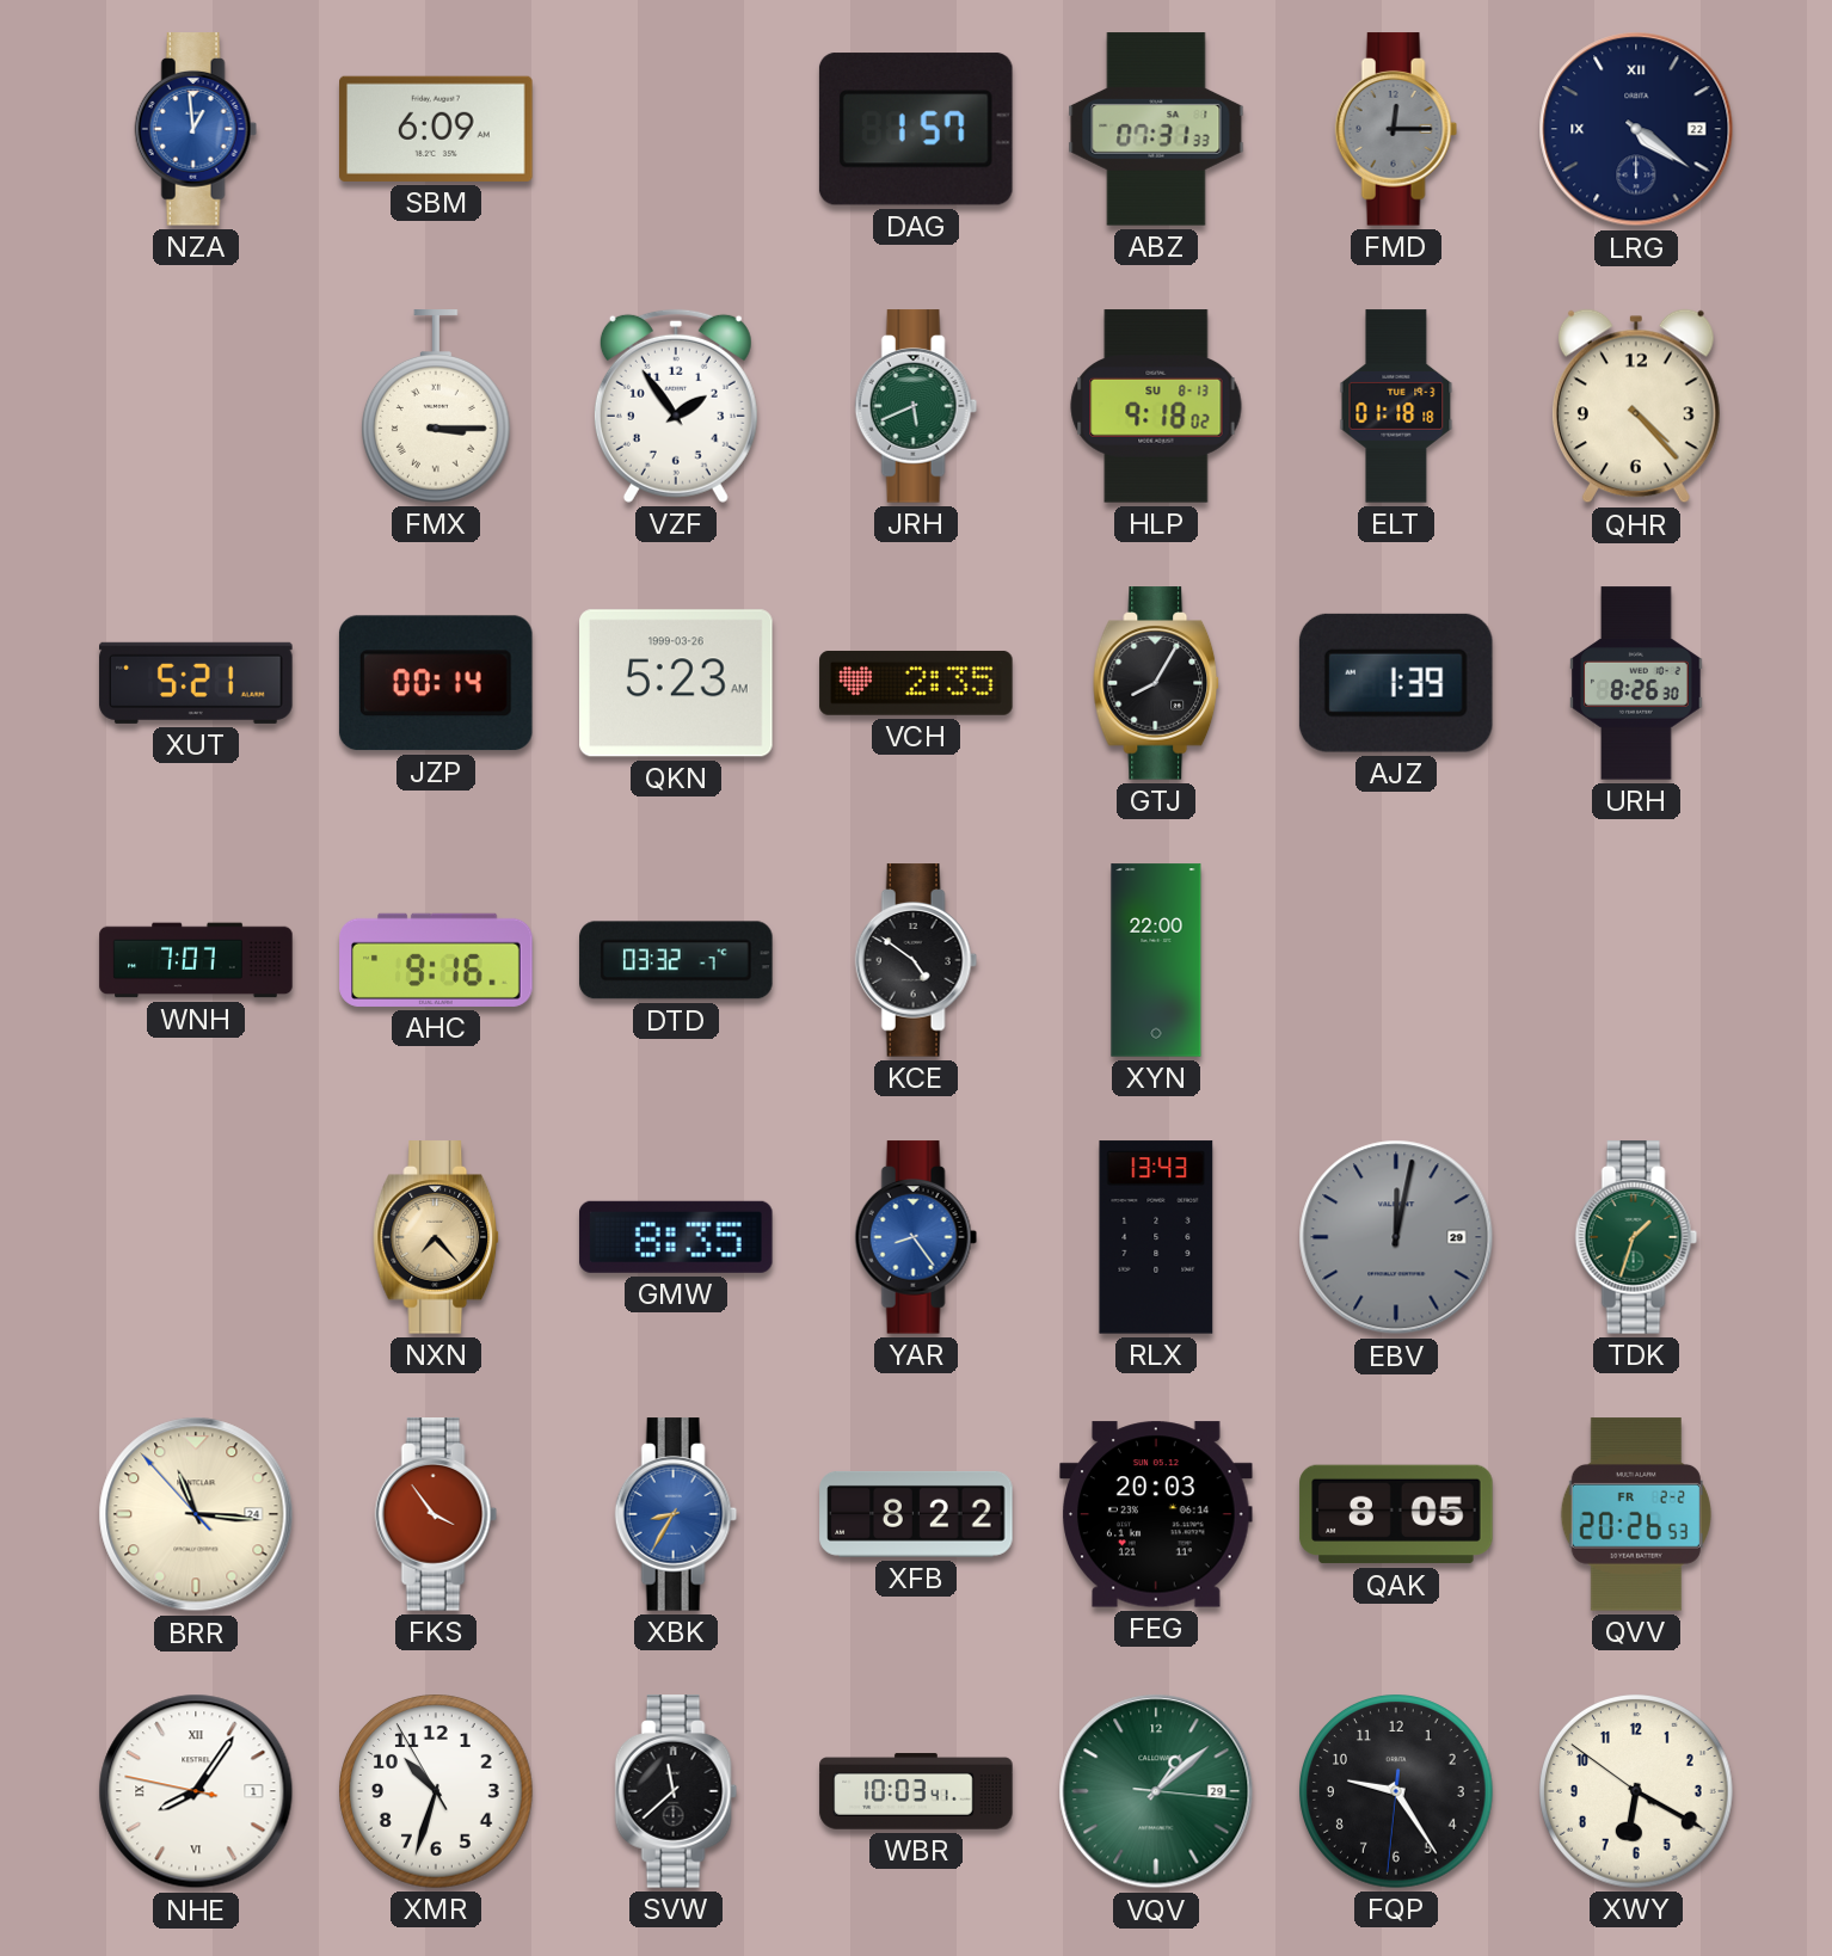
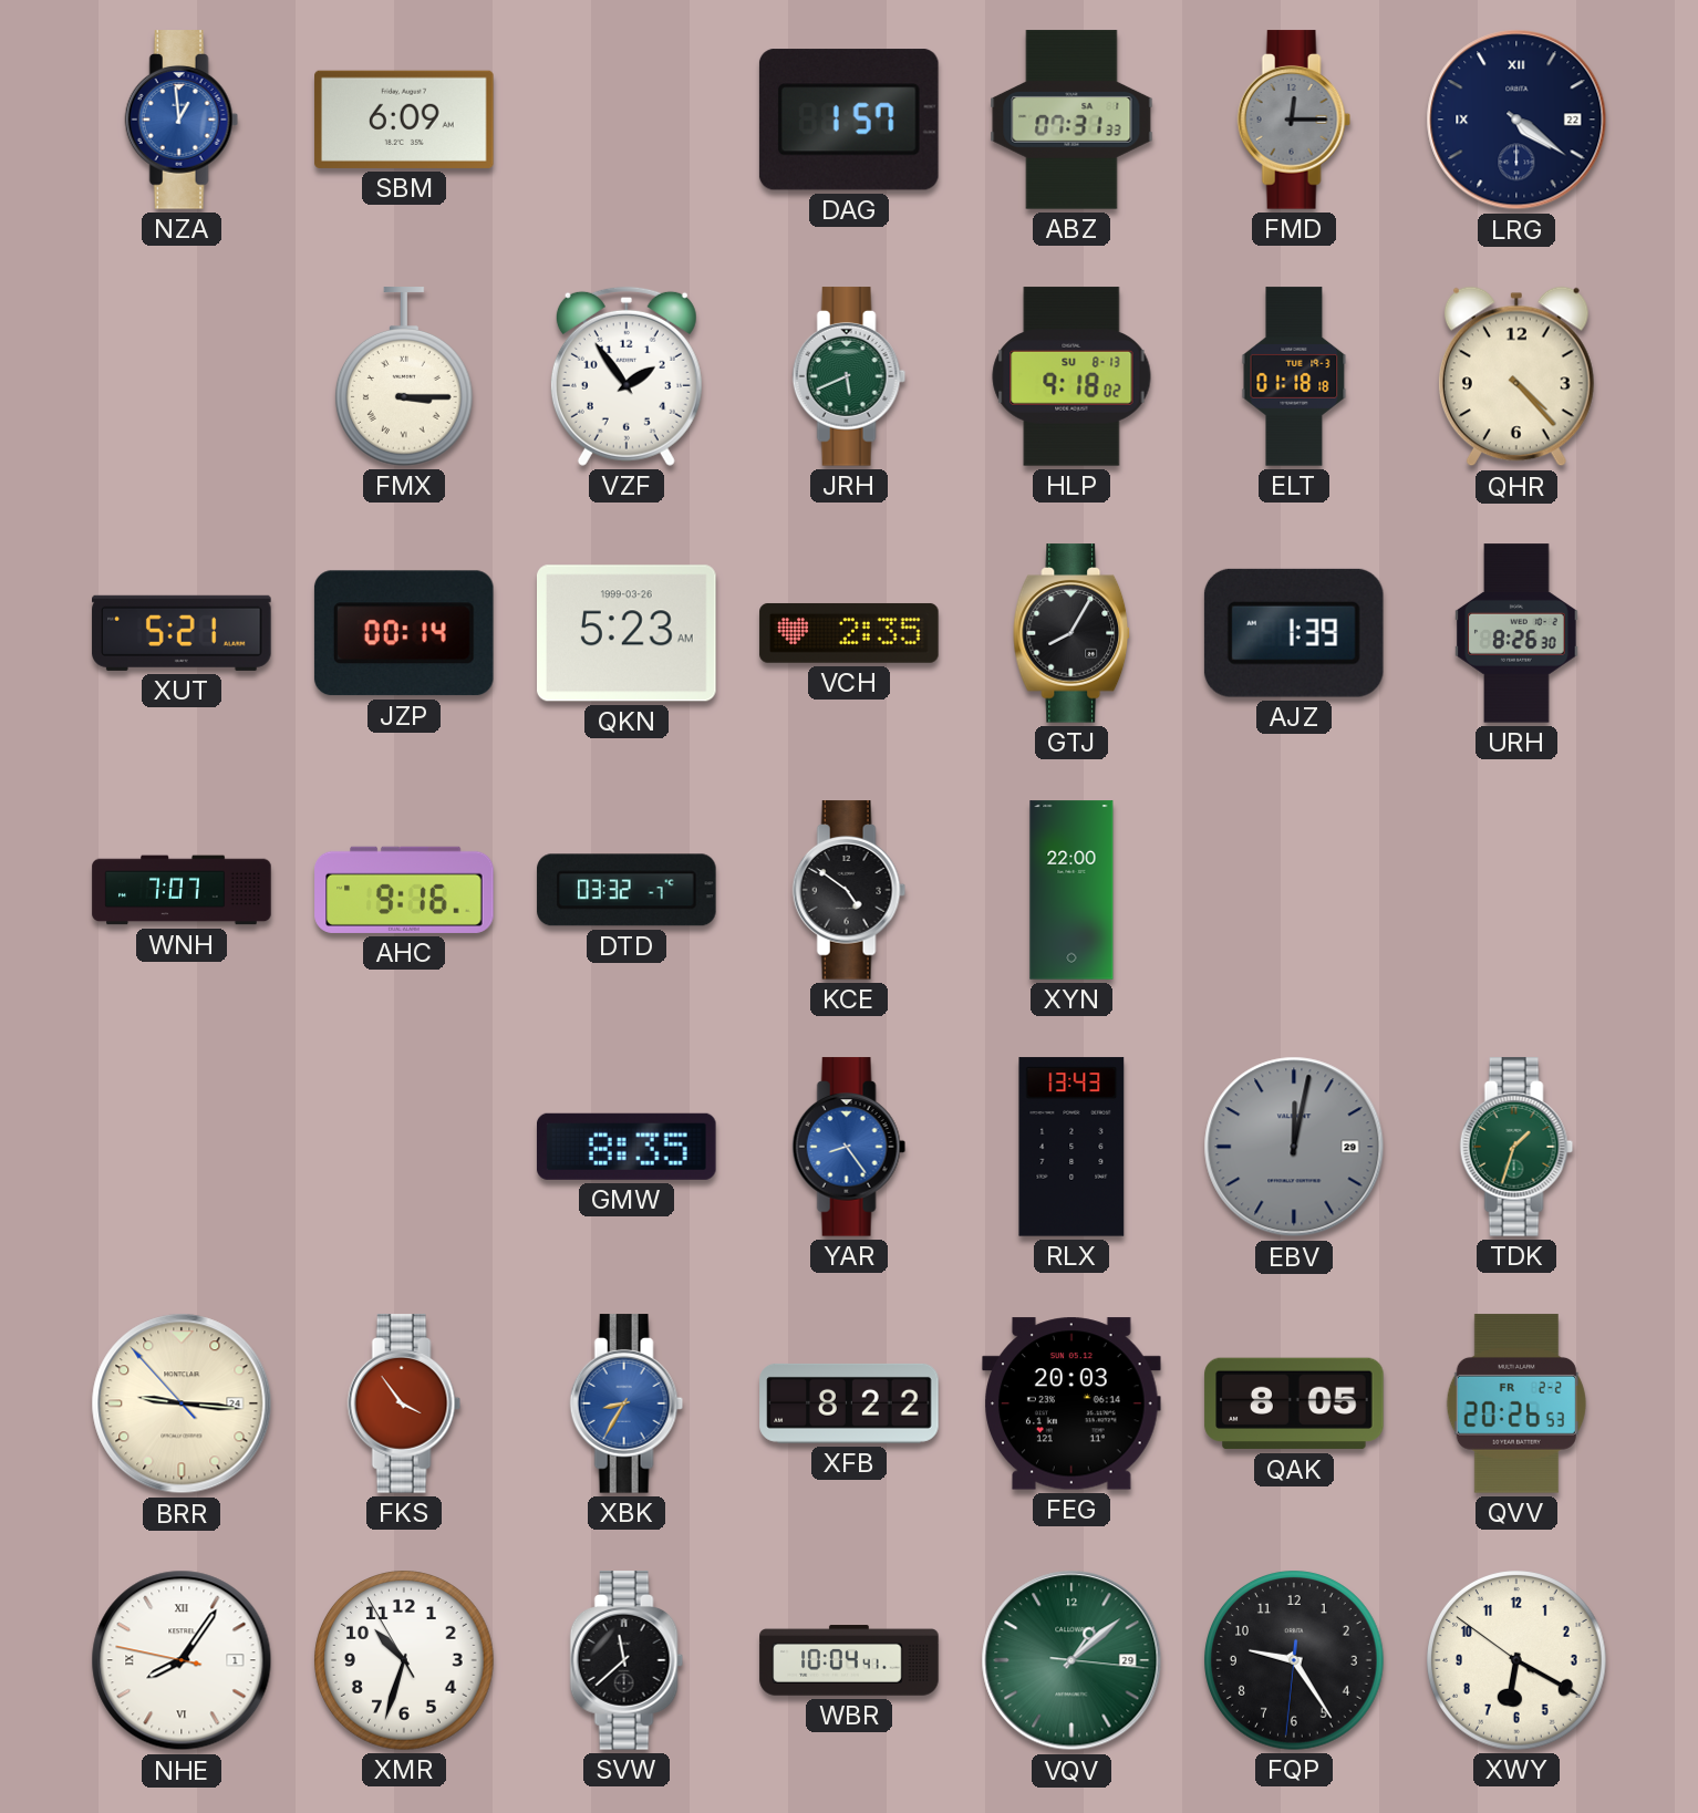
NXN: 7:23 -> none (437, 1237)
BRR: 11:15 -> 9:15 (182, 1403)
WBR: 10:03 -> 10:04 (849, 1660)
